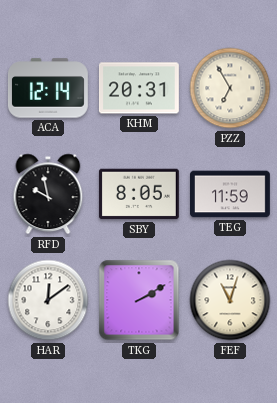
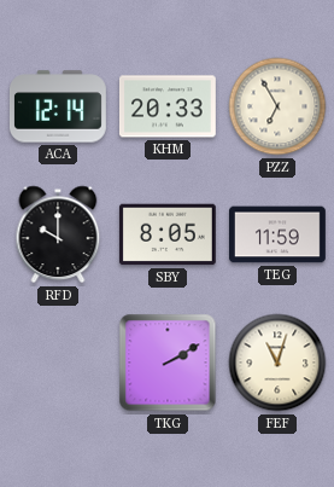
KHM: 20:31 -> 20:33 (168, 106)
RFD: 9:58 -> 10:00 (58, 234)
HAR: 12:09 -> none (48, 300)
